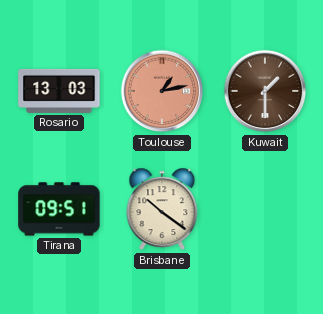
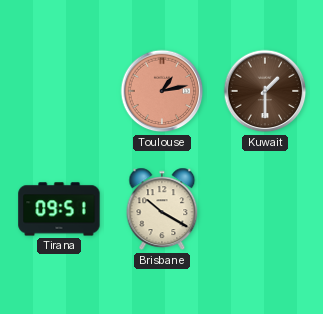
Rosario: 13:03 -> none (59, 91)
Brisbane: 10:21 -> 10:20 (162, 209)
